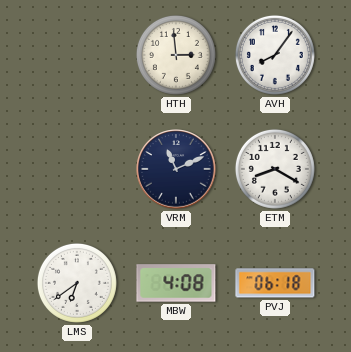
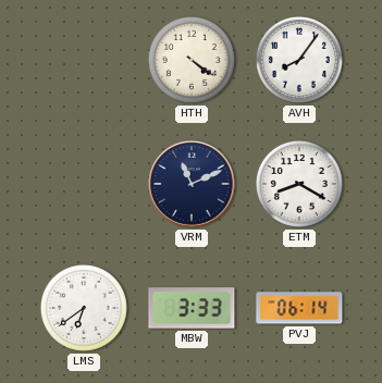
HTH: 2:59 -> 4:21 (192, 60)
MBW: 4:08 -> 3:33 (192, 308)
PVJ: 06:18 -> 06:14 (299, 308)
